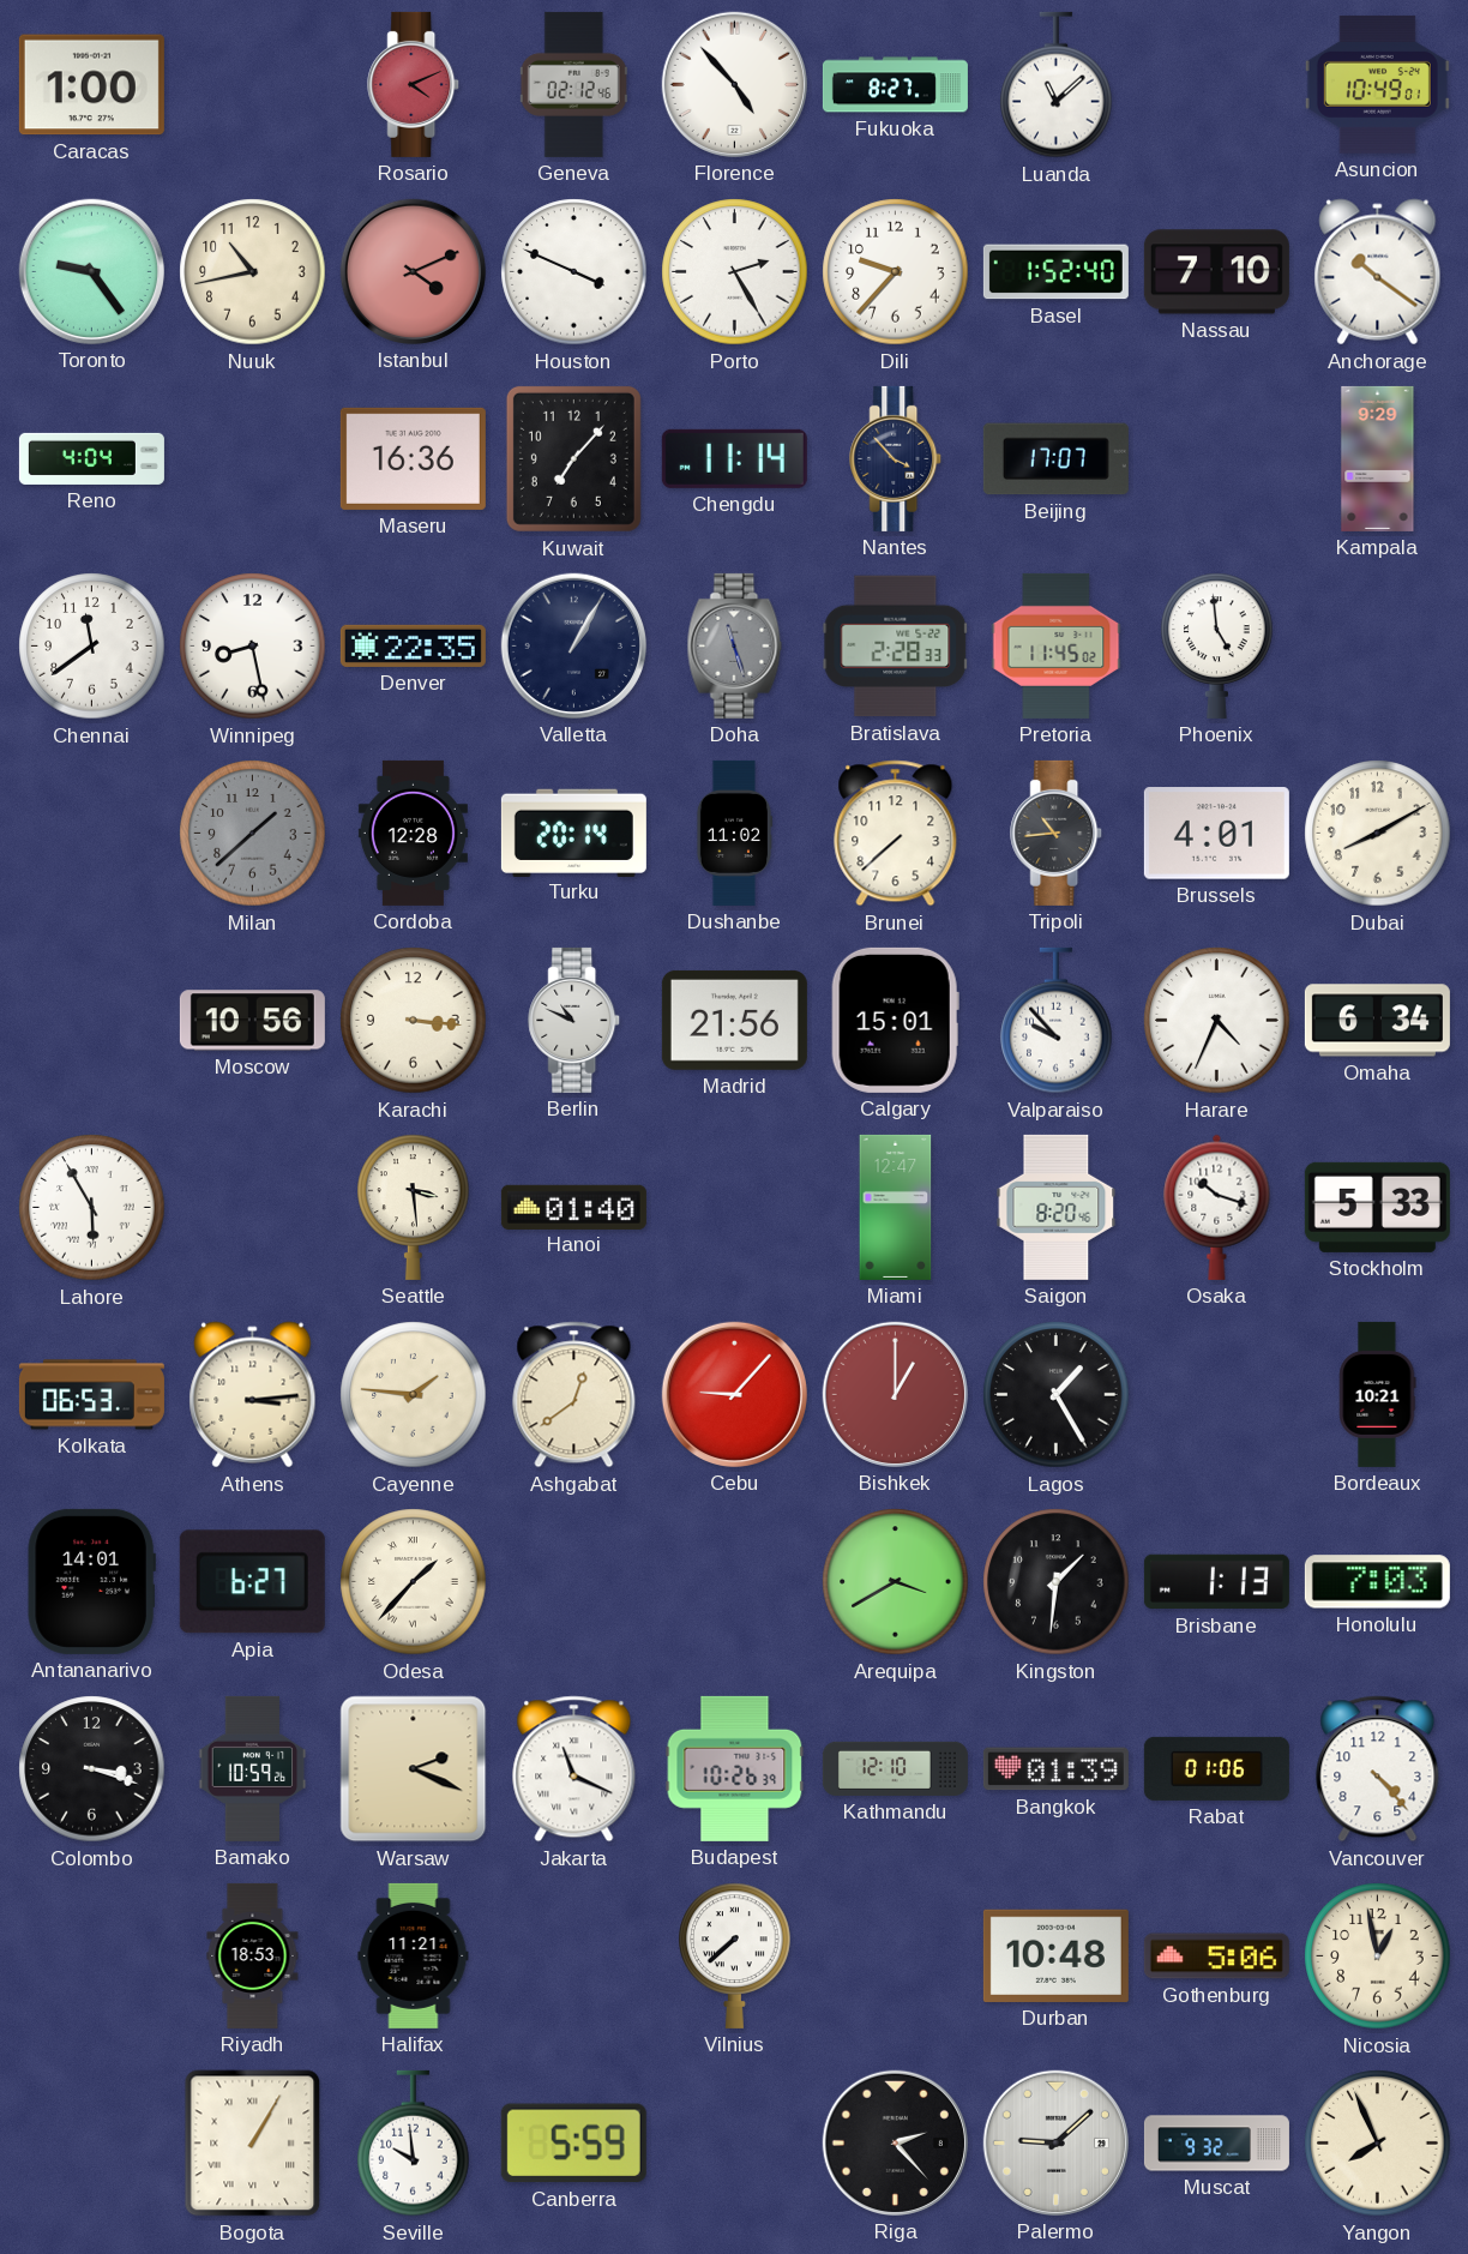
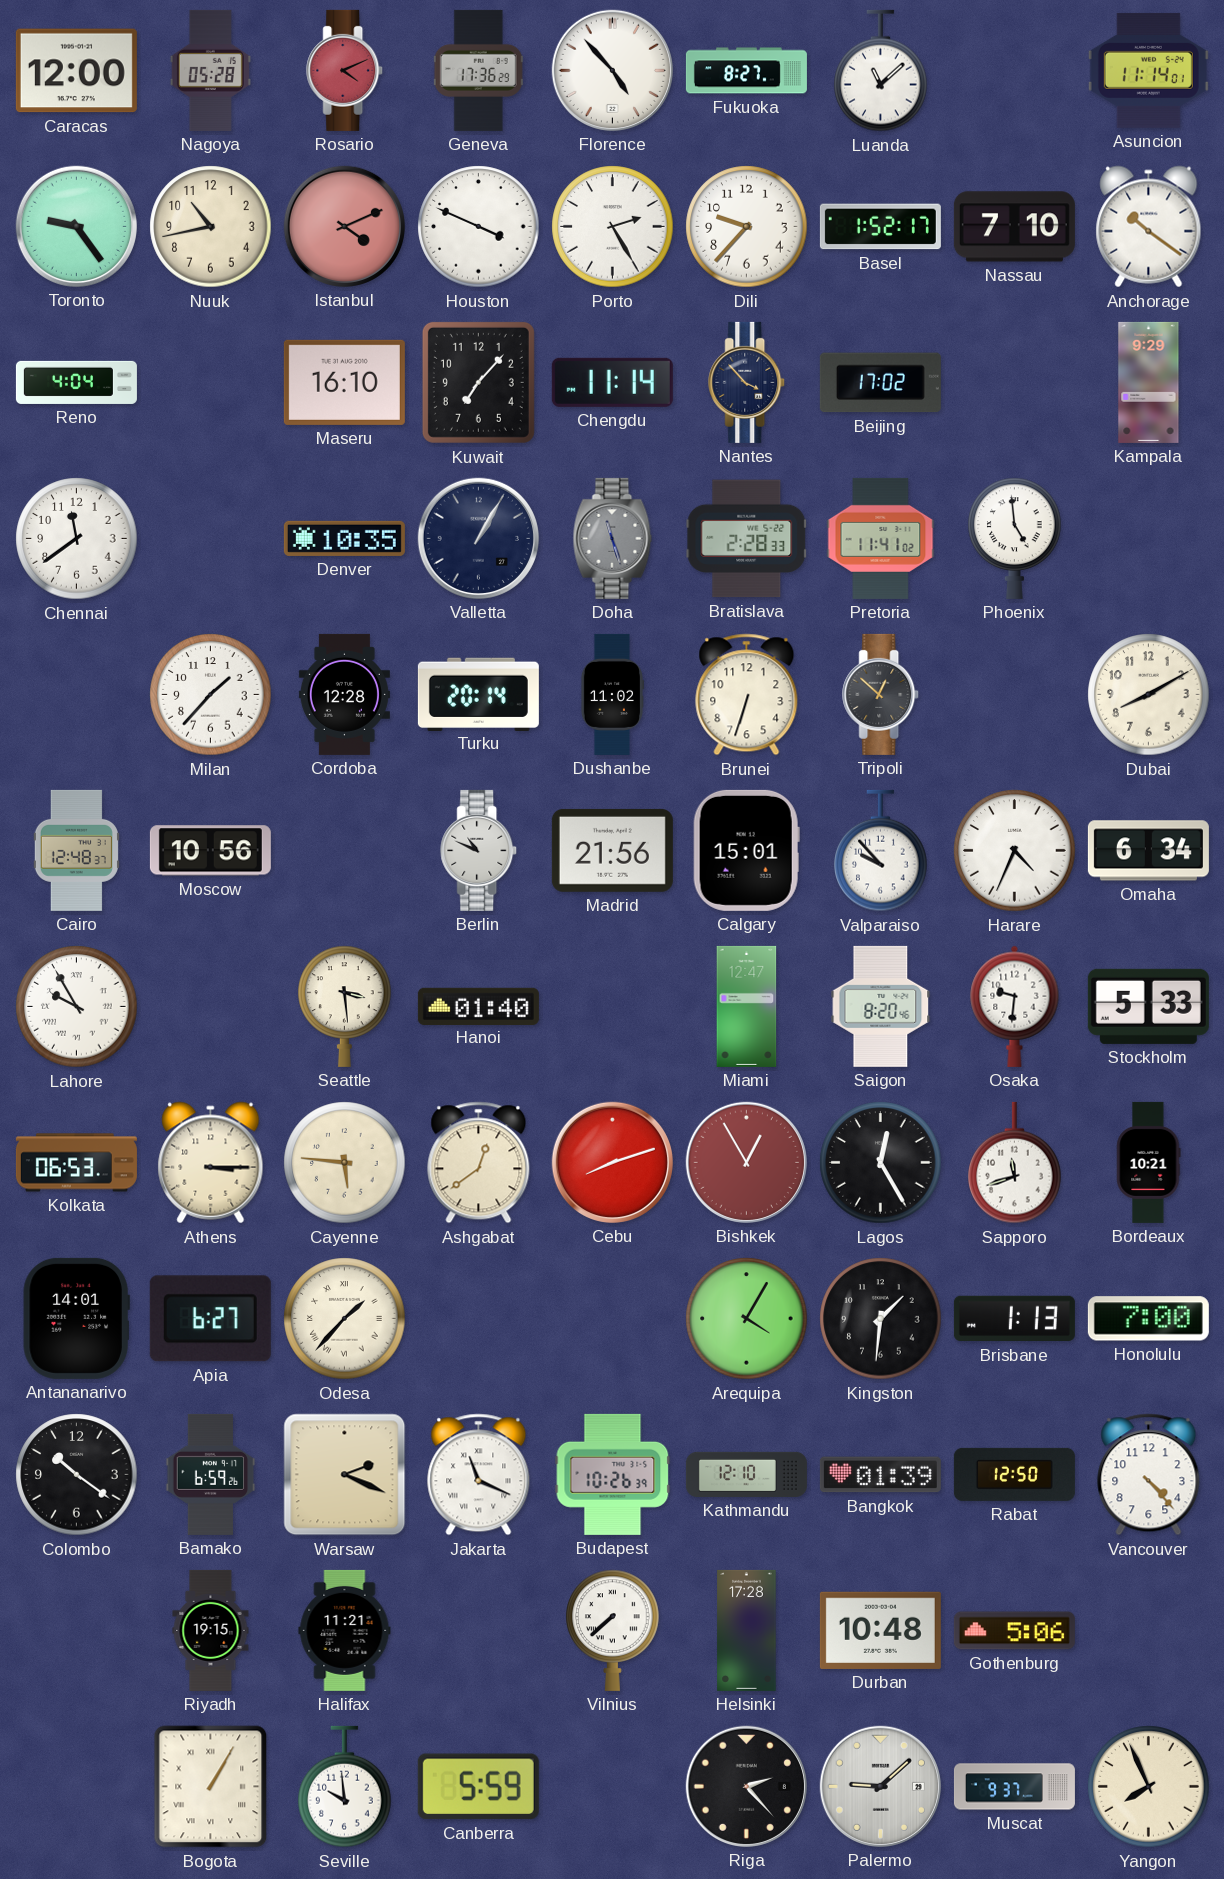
Caracas: 1:00 -> 12:00 (76, 71)
Nagoya: none -> 05:28 (210, 70)
Geneva: 02:12 -> 17:36 (478, 70)
Asuncion: 10:49 -> 11:14 (1148, 70)
Basel: 1:52:40 -> 1:52:17 (880, 227)
Maseru: 16:36 -> 16:10 (344, 382)
Beijing: 17:07 -> 17:02 (880, 383)
Winnipeg: 8:28 -> none (253, 647)
Denver: 22:35 -> 10:35 (344, 538)
Pretoria: 11:45 -> 11:41 (881, 538)
Milan: 1:38 -> 1:37 (211, 695)
Milan dial: grey -> white (211, 695)
Brunei: 7:38 -> 6:33 (747, 695)
Tripoli: 10:44 -> 12:52 (881, 694)
Brussels: 4:01 -> none (1216, 834)
Cairo: none -> 12:48 (76, 850)
Karachi: 3:16 -> none (414, 1021)
Lahore: 5:55 -> 9:55 (77, 1007)
Osaka: 10:18 -> 9:31 (1015, 1006)
Athens: 3:14 -> 3:15 (211, 1163)
Cayenne: 1:46 -> 5:46 (345, 1163)
Cebu: 9:07 -> 8:12 (612, 1162)
Bishkek: 1:00 -> 12:55 (746, 1162)
Lagos: 1:25 -> 12:25 (881, 1163)
Sapporo: none -> 11:42 (1015, 1163)
Arequipa: 3:40 -> 4:05 (747, 1319)
Honolulu: 7:03 -> 7:00 (1148, 1319)
Colombo: 3:18 -> 10:21 (77, 1475)
Bamako: 10:59 -> 6:59 (211, 1474)
Rabat: 01:06 -> 12:50 (1014, 1474)
Riyadh: 18:53 -> 19:15 (211, 1630)
Helsinki: none -> 17:28 (747, 1630)
Nicosia: 12:58 -> none (1378, 1957)
Muscat: 9:32 -> 9:37 (1014, 1787)
